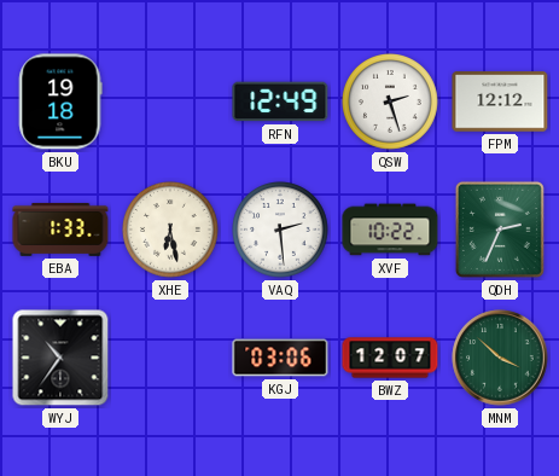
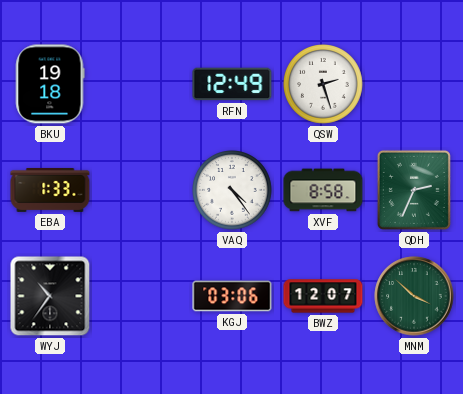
FPM: 12:12 -> none (500, 101)
XHE: 6:28 -> none (171, 231)
VAQ: 2:29 -> 4:24 (233, 191)
XVF: 10:22 -> 8:58 (323, 190)
